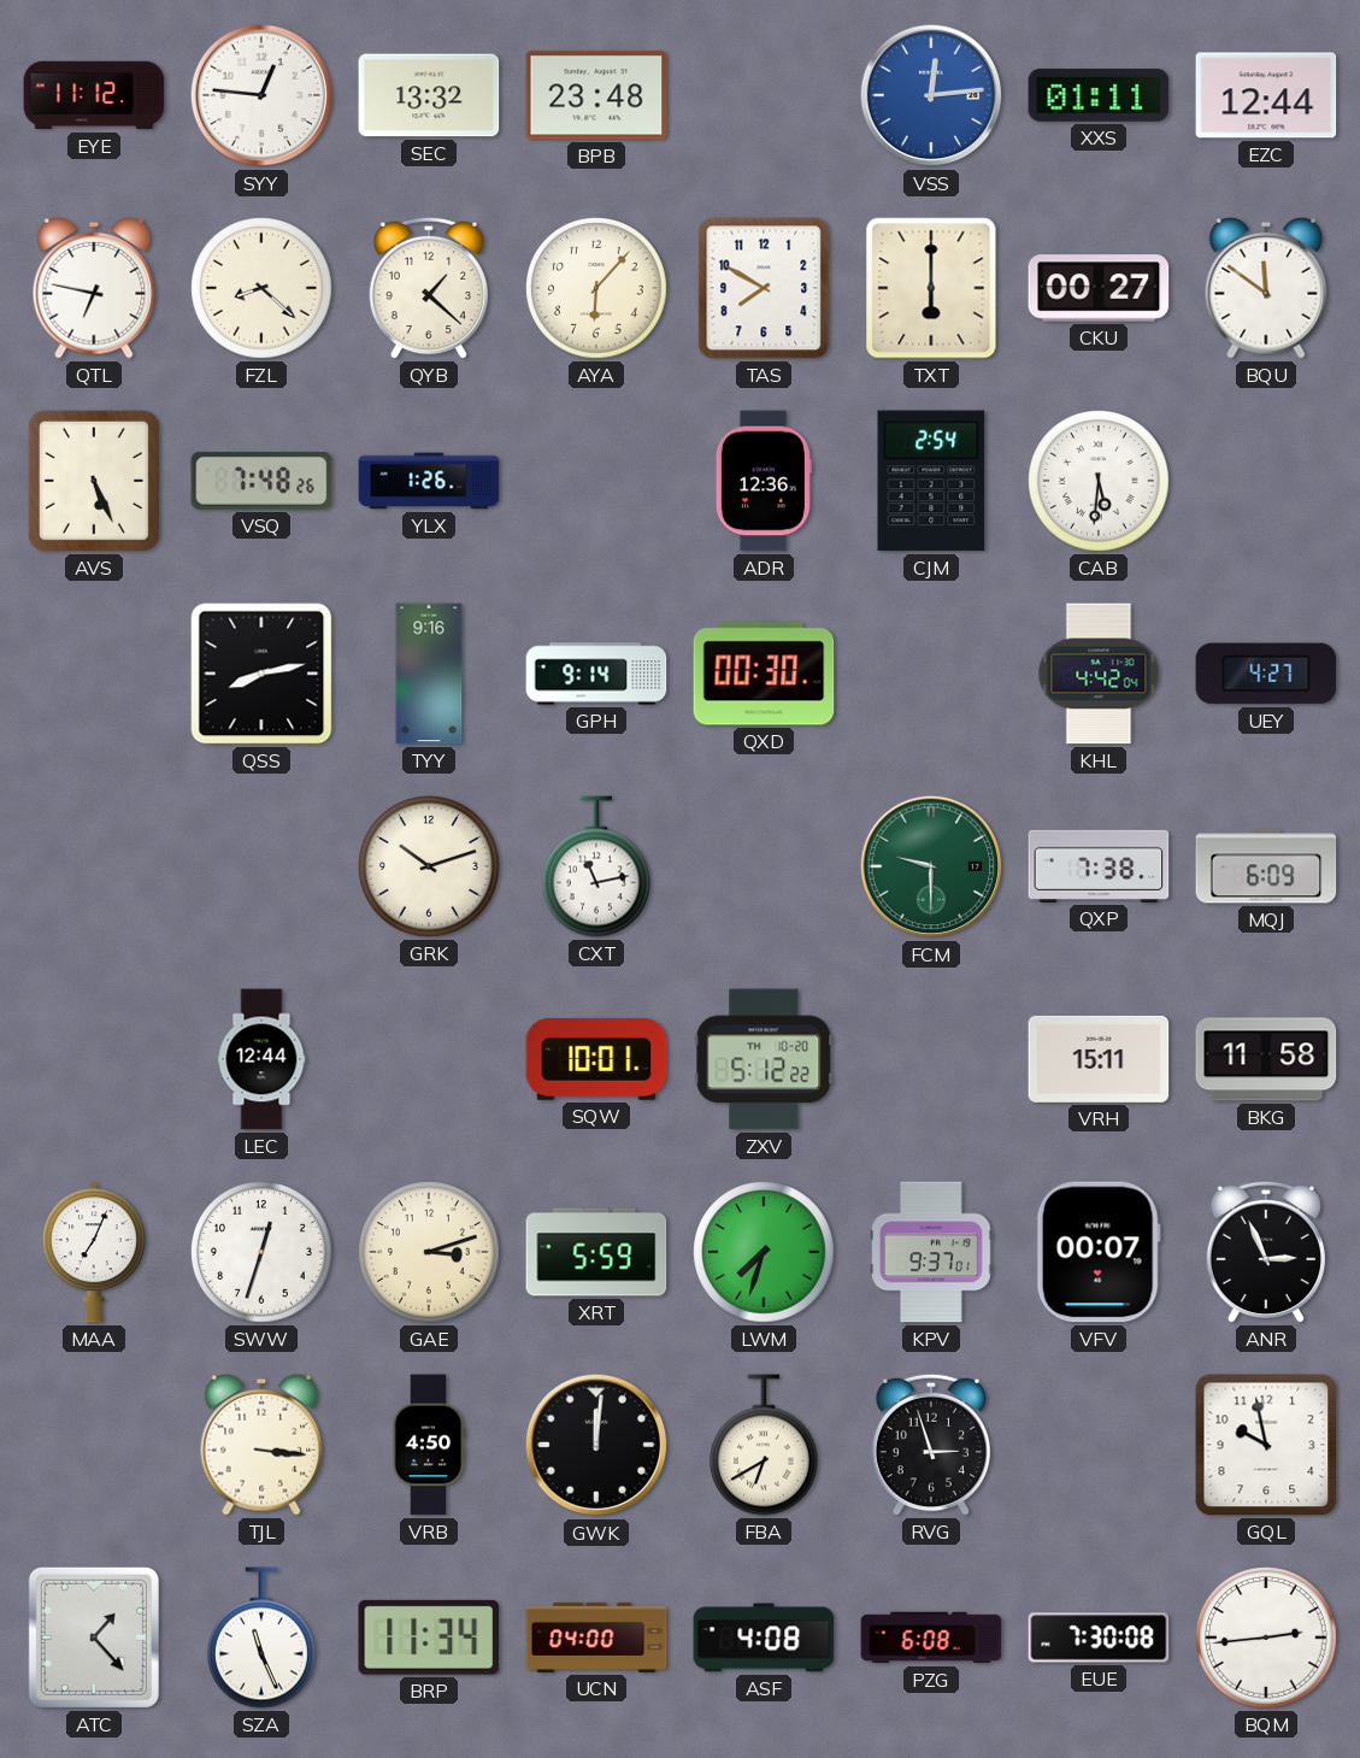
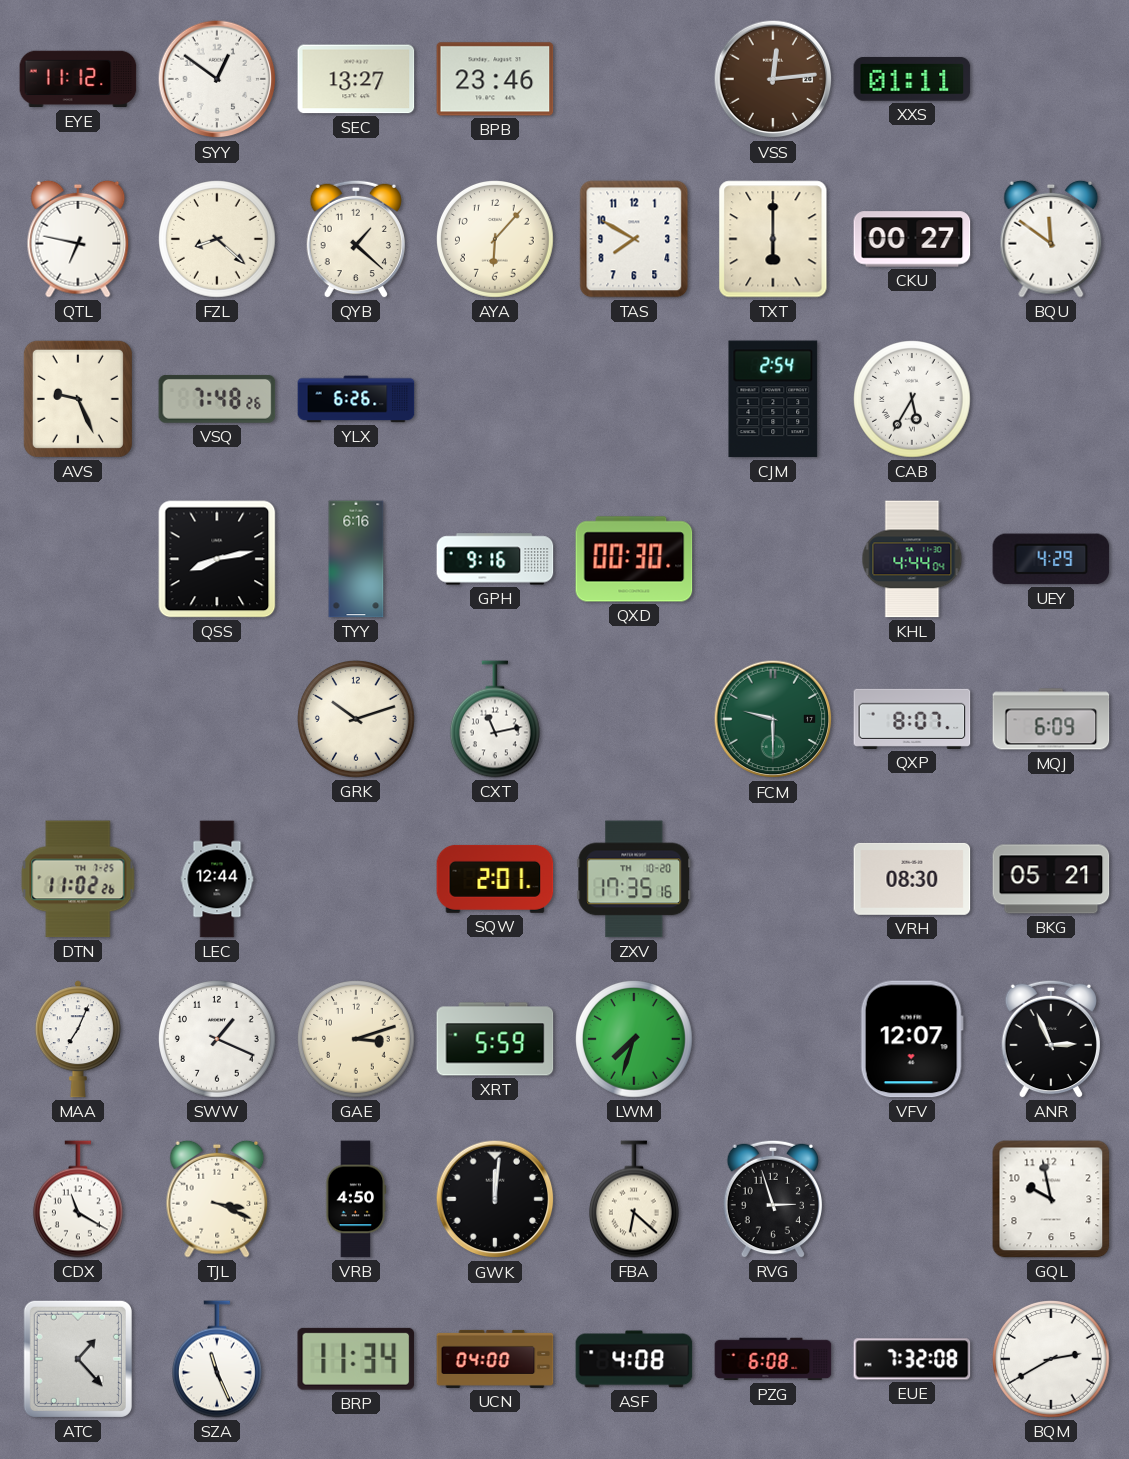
SYY: 12:46 -> 12:51 (217, 79)
SEC: 13:32 -> 13:27 (356, 79)
BPB: 23:48 -> 23:46 (495, 79)
VSS dial: blue -> brown (773, 79)
EZC: 12:44 -> none (1266, 95)
AVS: 5:26 -> 9:26 (78, 399)
YLX: 1:26 -> 6:26 (356, 399)
ADR: 12:36 -> none (764, 481)
CAB: 5:31 -> 5:35 (913, 400)
TYY: 9:16 -> 6:16 (356, 559)
GPH: 9:14 -> 9:16 (495, 559)
KHL: 4:42 -> 4:44 (912, 559)
UEY: 4:27 -> 4:29 (1051, 559)
QXP: 7:38 -> 8:07 (912, 719)
DTN: none -> 11:02 (78, 879)
SQW: 10:01 -> 2:01 (495, 879)
ZXV: 5:12 -> 17:35 (634, 879)
VRH: 15:11 -> 08:30 (912, 879)
BKG: 11:58 -> 05:21 (1051, 879)
SWW: 12:33 -> 1:19 (218, 1040)
KPV: 9:37 -> none (932, 1252)
VFV: 00:07 -> 12:07 (912, 1039)
CDX: none -> 11:20 (78, 1199)
TJL: 3:16 -> 3:19 (217, 1199)
FBA: 6:40 -> 6:22 (634, 1199)
EUE: 7:30 -> 7:32 (912, 1359)
BQM: 2:44 -> 2:40 (1052, 1360)
